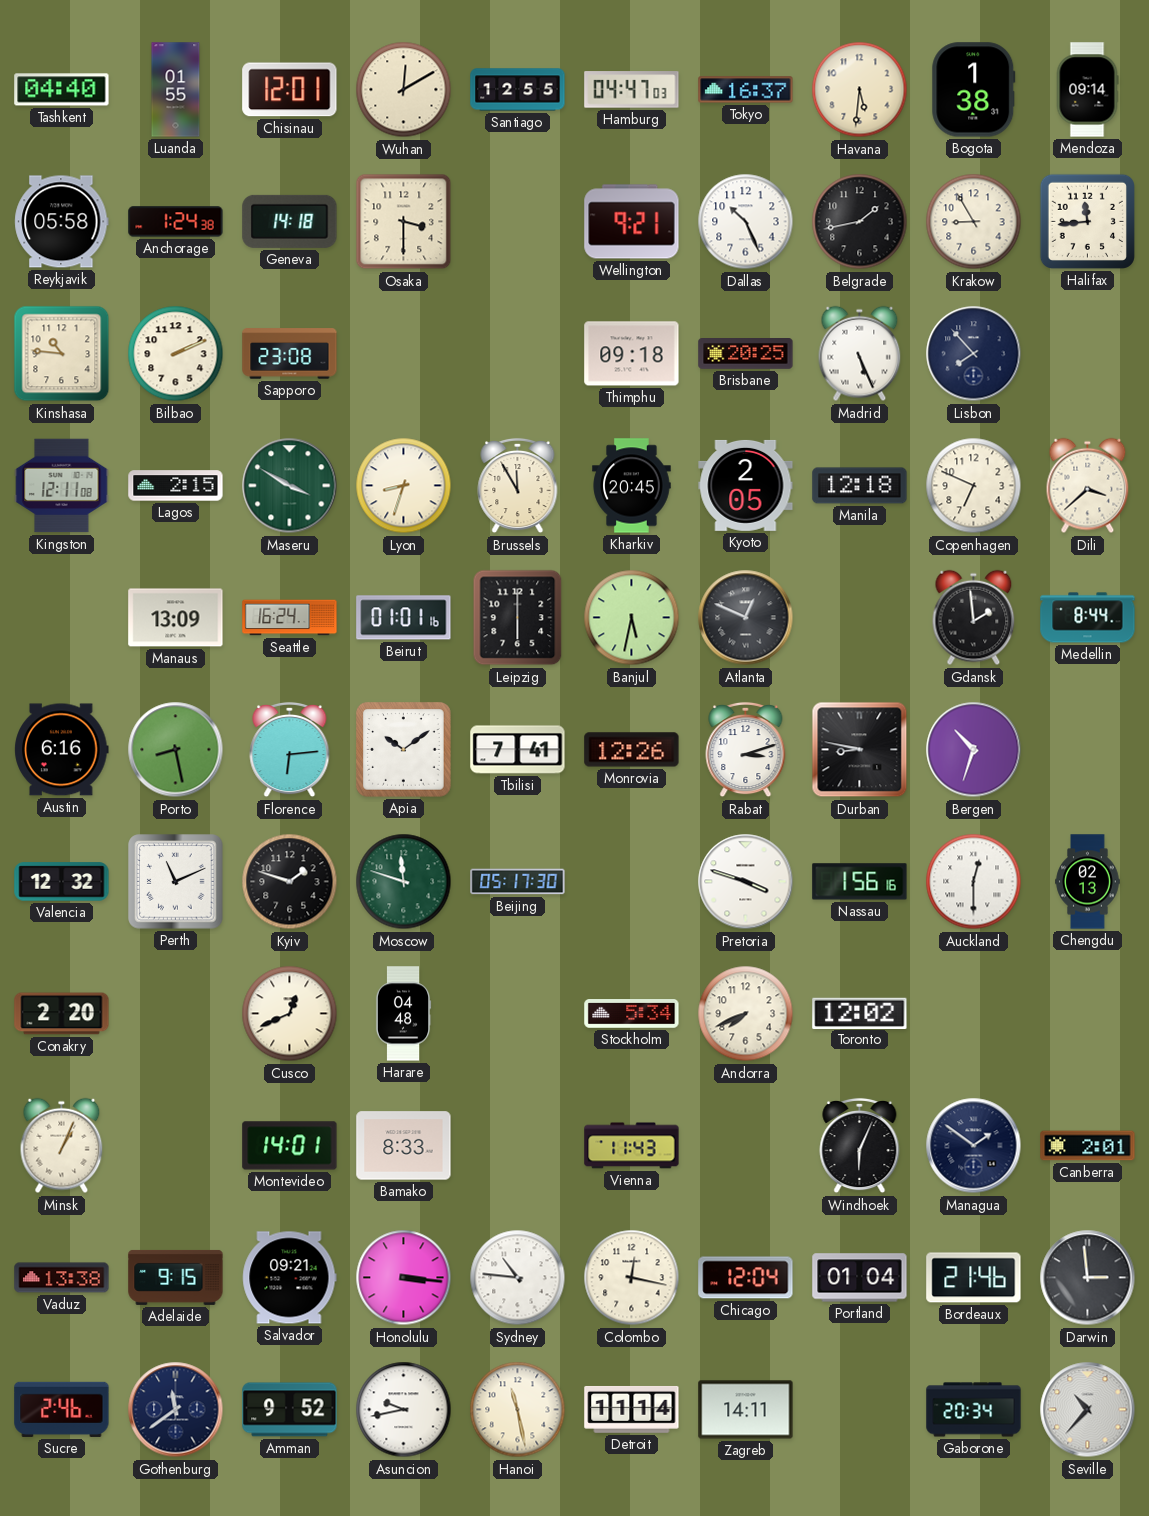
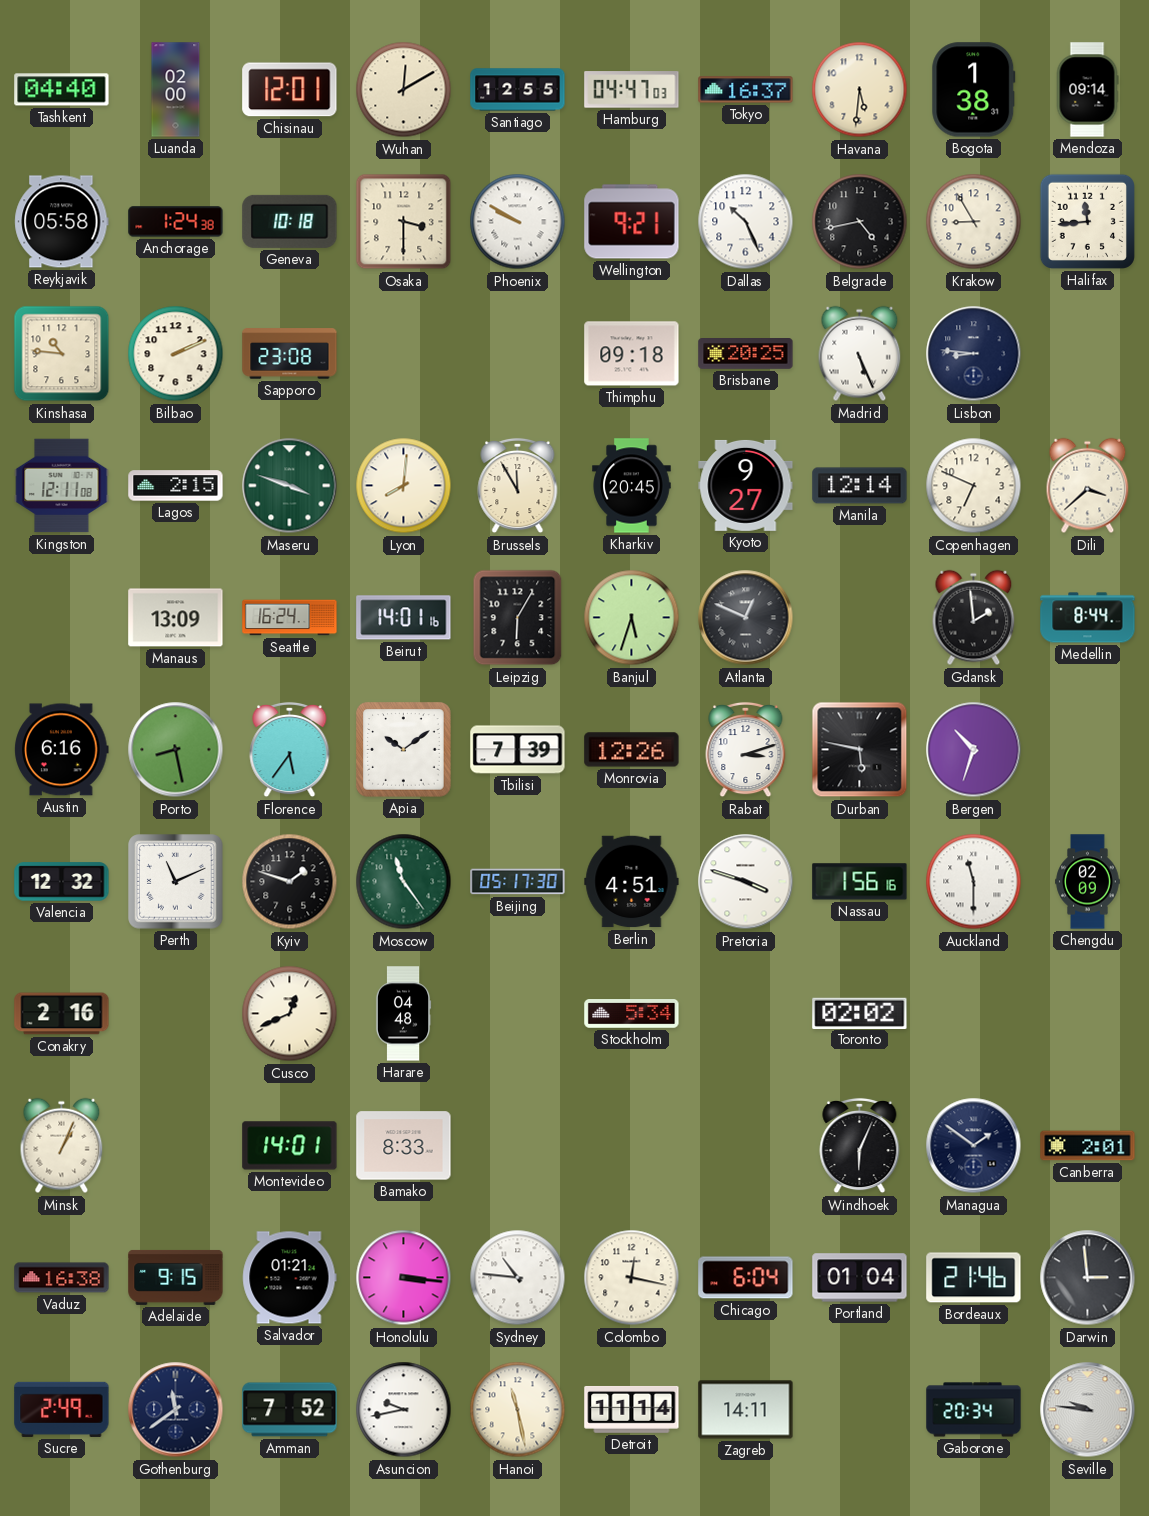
Luanda: 01:55 -> 02:00 (176, 90)
Geneva: 14:18 -> 10:18 (290, 221)
Phoenix: none -> 9:50 (518, 222)
Belgrade: 1:43 -> 4:43 (860, 222)
Lisbon: 7:53 -> 8:46 (974, 354)
Maseru: 3:50 -> 3:48 (290, 486)
Lyon: 8:33 -> 8:01 (404, 486)
Kyoto: 2:05 -> 9:27 (746, 485)
Manila: 12:18 -> 12:14 (860, 486)
Beirut: 01:01 -> 14:01 (404, 618)
Leipzig: 6:00 -> 6:05 (518, 618)
Banjul: 5:32 -> 5:33 (632, 618)
Florence: 6:14 -> 5:36 (290, 750)
Tbilisi: 7:41 -> 7:39 (518, 750)
Durban: 8:47 -> 5:47 (860, 750)
Moscow: 11:48 -> 11:24 (404, 882)
Berlin: none -> 4:51 (632, 882)
Auckland: 12:30 -> 11:30 (974, 882)
Chengdu: 02:13 -> 02:09 (1088, 882)
Conakry: 2:20 -> 2:16 (62, 1014)
Andorra: 7:41 -> none (746, 1014)
Toronto: 12:02 -> 02:02 (860, 1013)
Vienna: 11:43 -> none (632, 1146)
Vaduz: 13:38 -> 16:38 (62, 1278)
Salvador: 09:21 -> 01:21 (290, 1278)
Chicago: 12:04 -> 6:04 (746, 1278)
Sucre: 2:46 -> 2:49 (62, 1409)
Amman: 9:52 -> 7:52 (290, 1410)
Seville: 10:37 -> 9:46 (1088, 1410)
